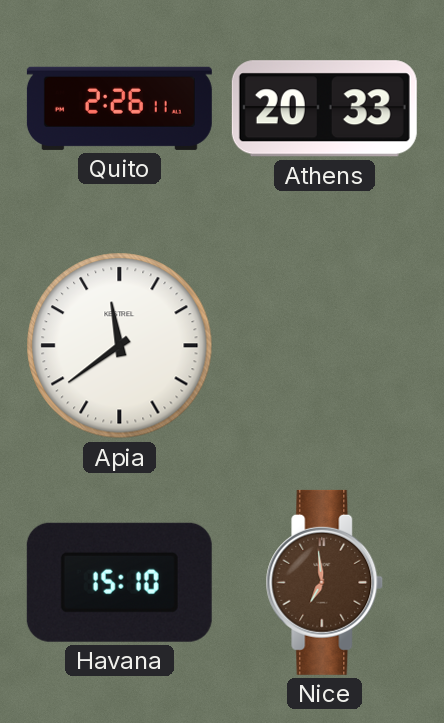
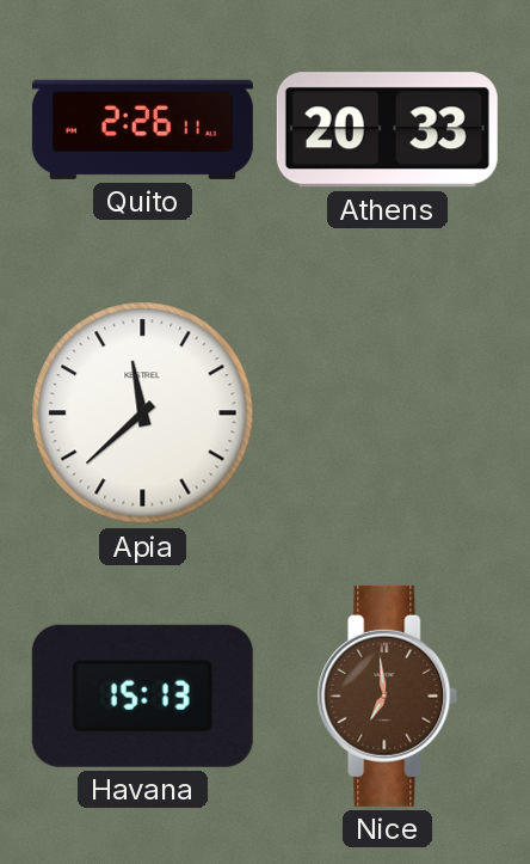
Apia: 11:39 -> 11:38 (143, 413)
Havana: 15:10 -> 15:13 (142, 696)
